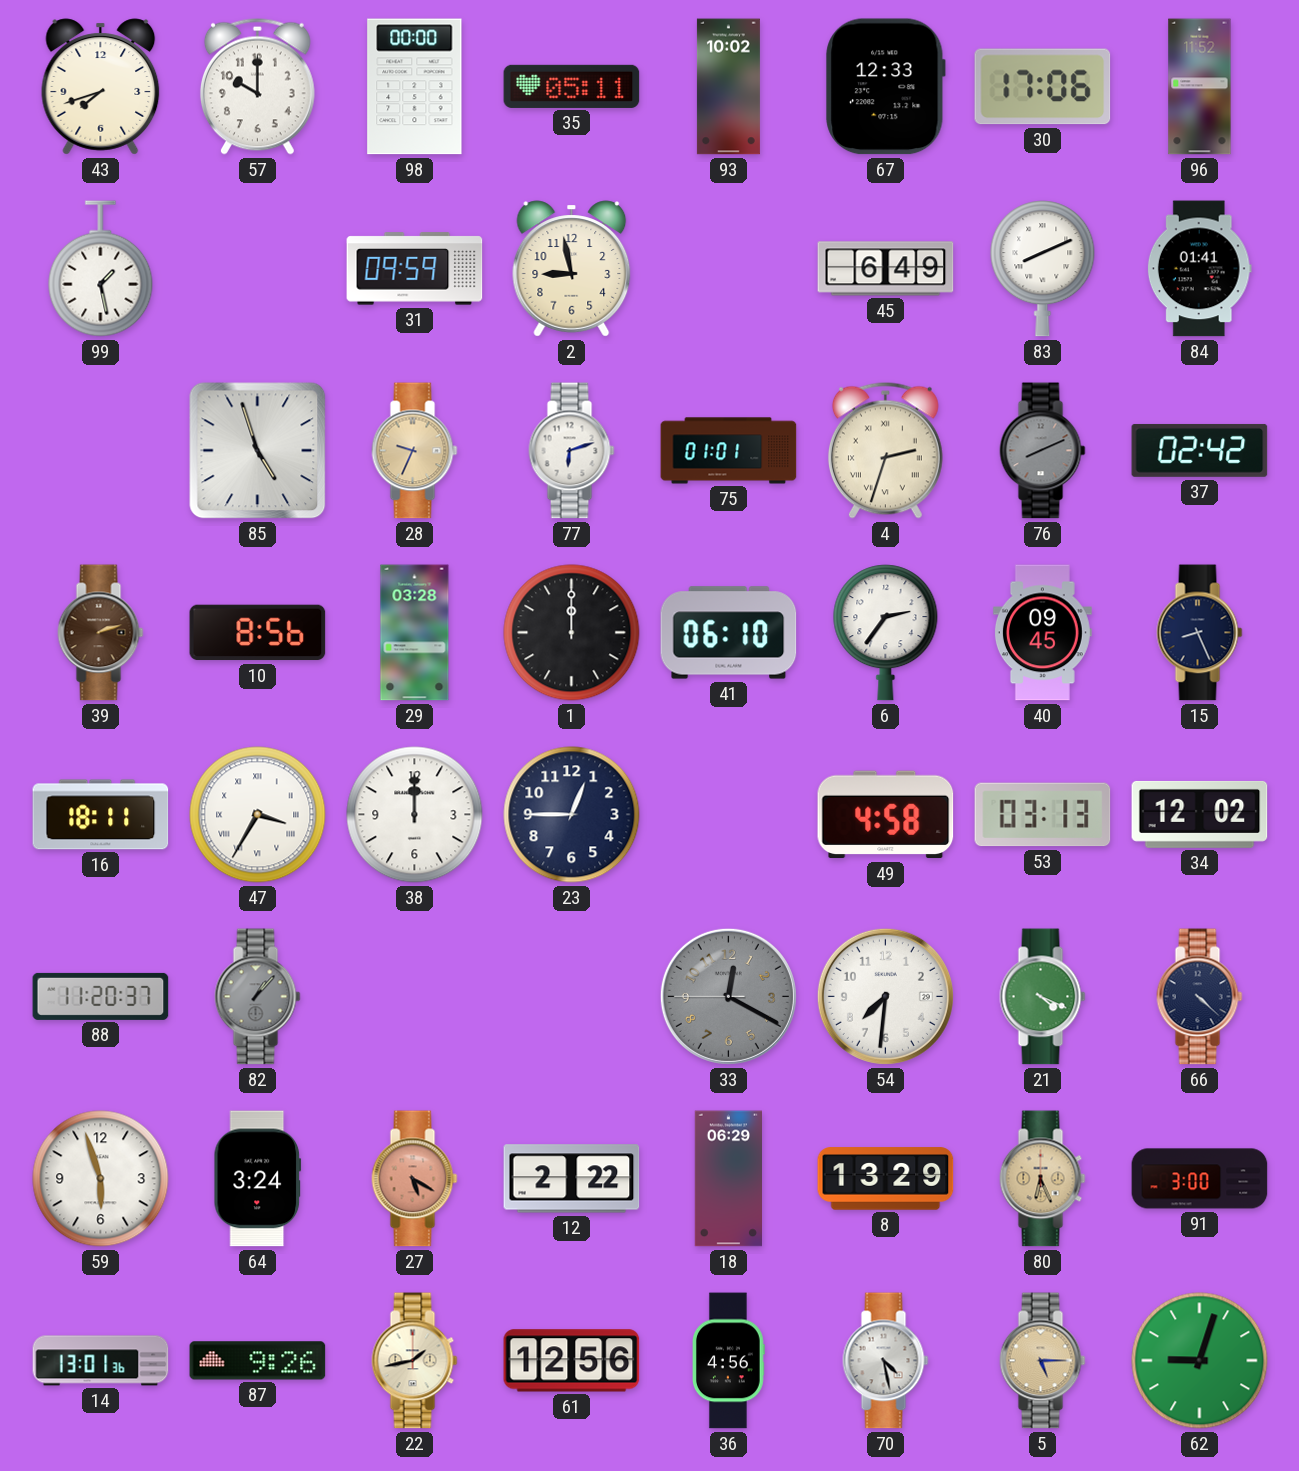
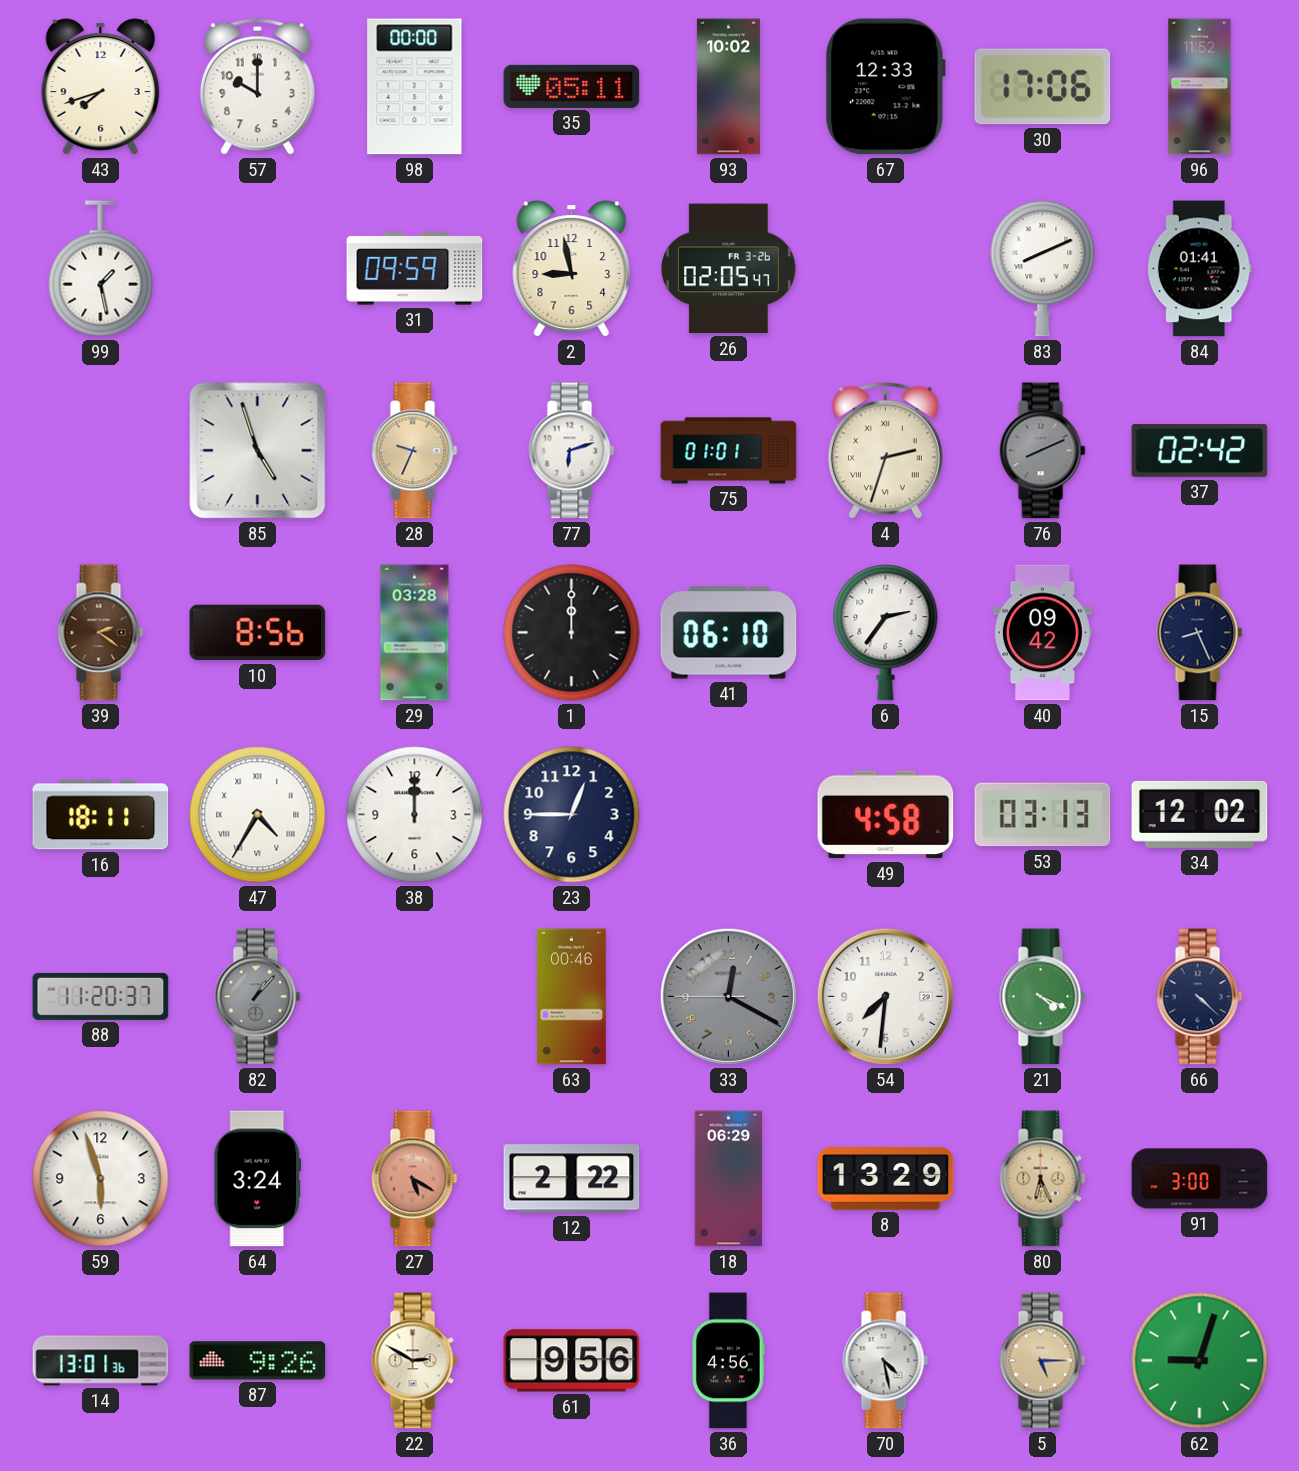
26: none -> 02:05 (729, 269)
45: 6:49 -> none (886, 269)
39: 2:12 -> 2:21 (101, 633)
40: 09:45 -> 09:42 (1042, 633)
47: 3:35 -> 4:35 (258, 815)
63: none -> 00:46 (572, 997)
22: 1:43 -> 2:50 (415, 1361)
61: 12:56 -> 9:56 (572, 1361)
